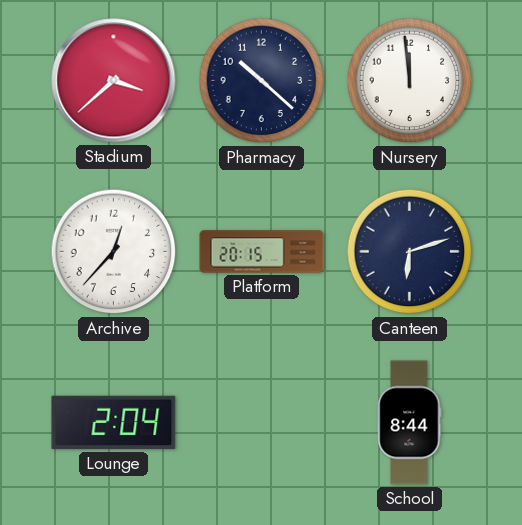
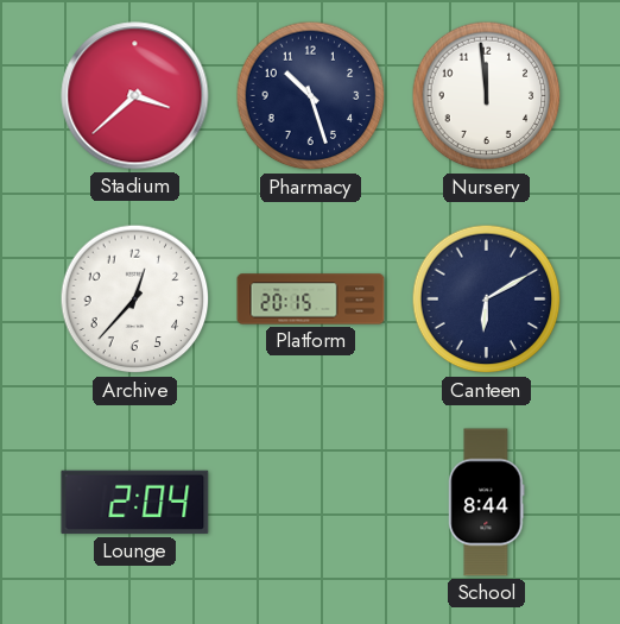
Pharmacy: 10:22 -> 10:27 (311, 96)
Canteen: 6:12 -> 6:10 (487, 300)
